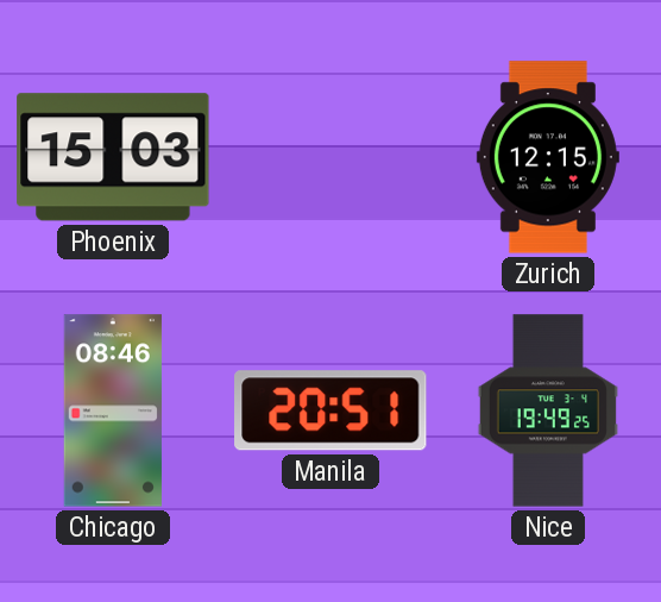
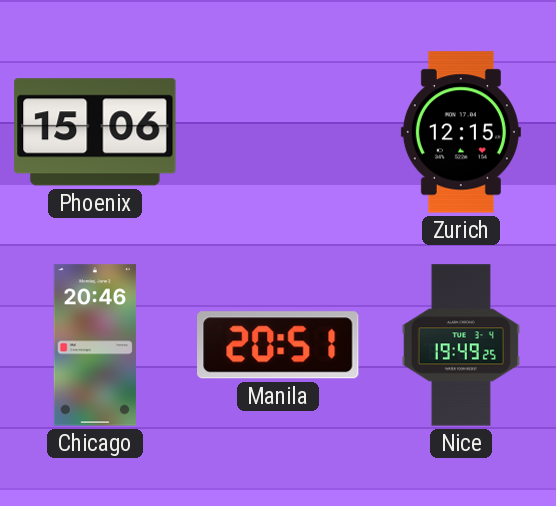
Phoenix: 15:03 -> 15:06 (95, 132)
Chicago: 08:46 -> 20:46 (95, 345)
